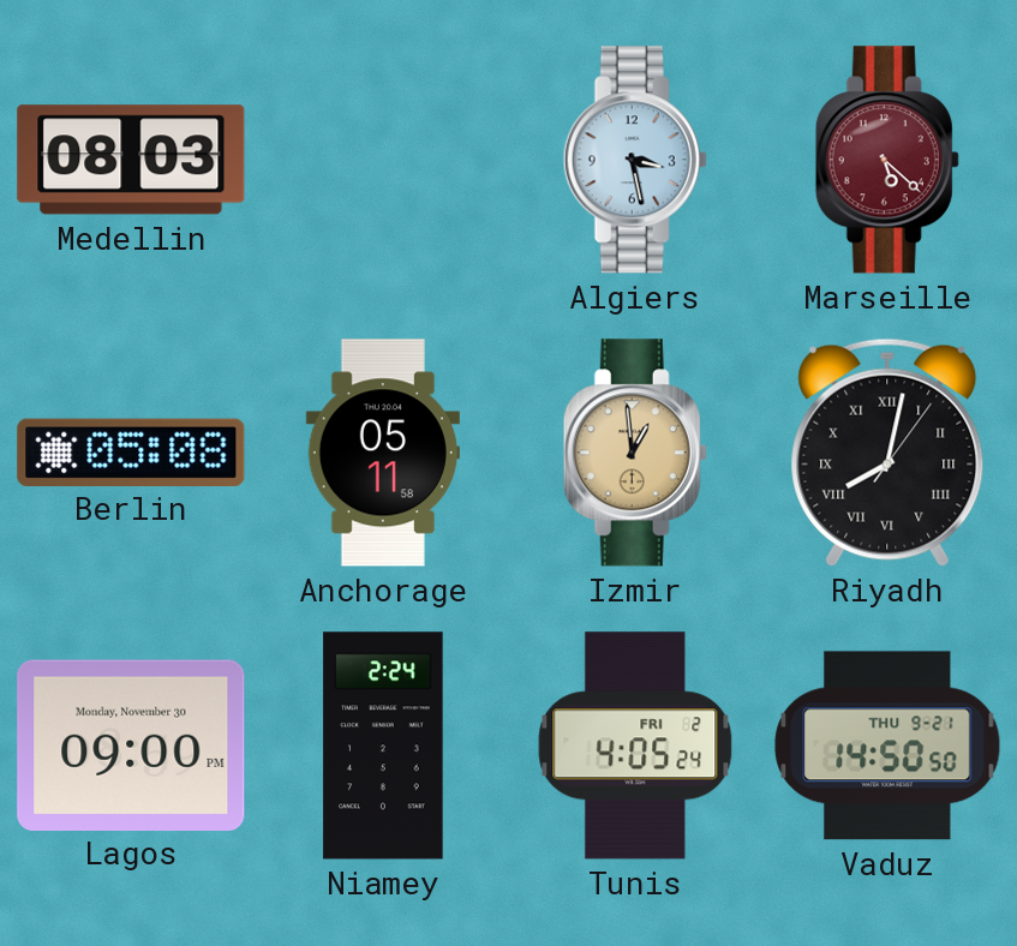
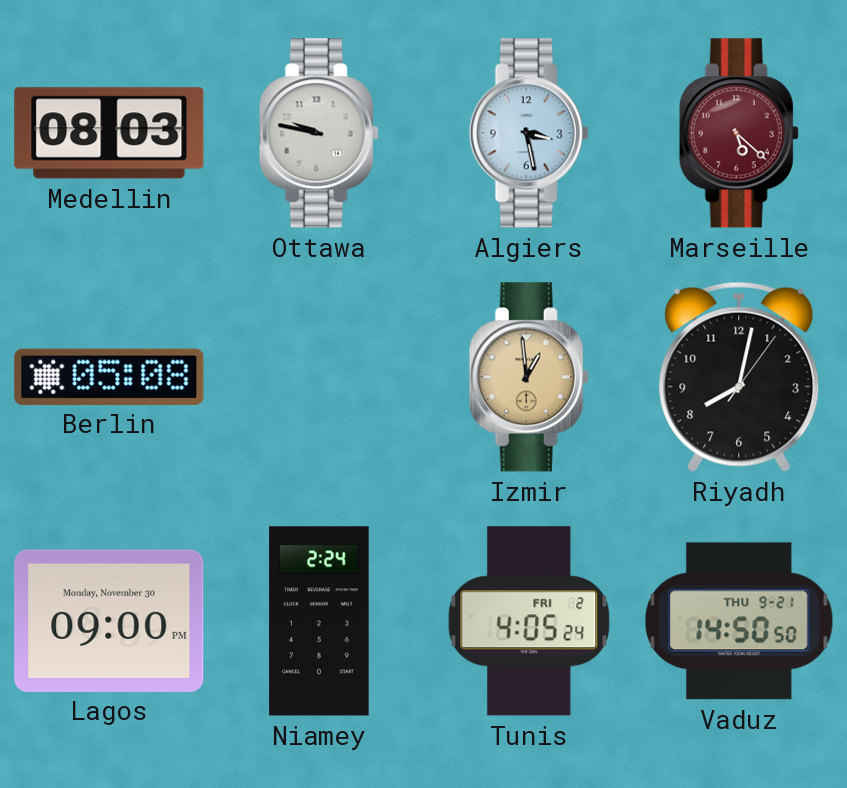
Ottawa: none -> 9:47 (319, 133)
Anchorage: 05:11 -> none (383, 453)
Riyadh numerals: Roman -> Arabic (739, 377)
